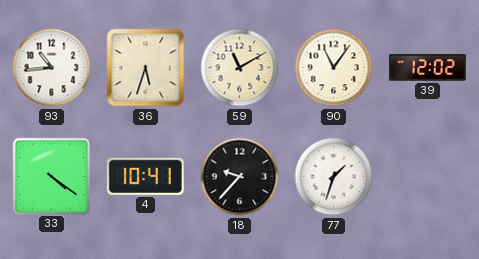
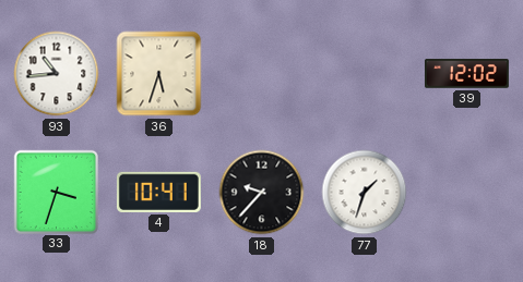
59: 11:10 -> none (240, 68)
90: 11:06 -> none (334, 68)
33: 4:21 -> 3:33 (56, 192)
